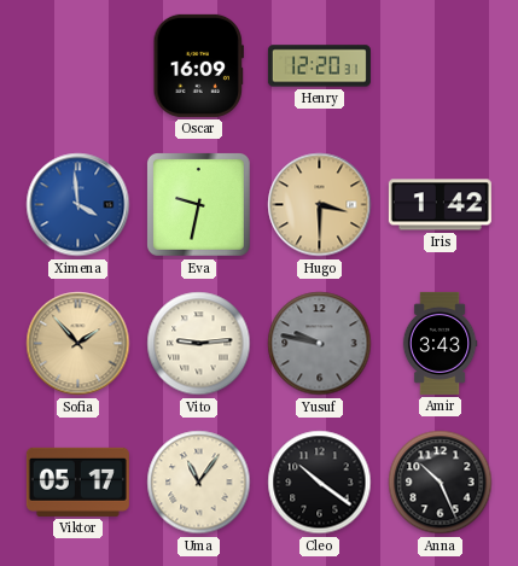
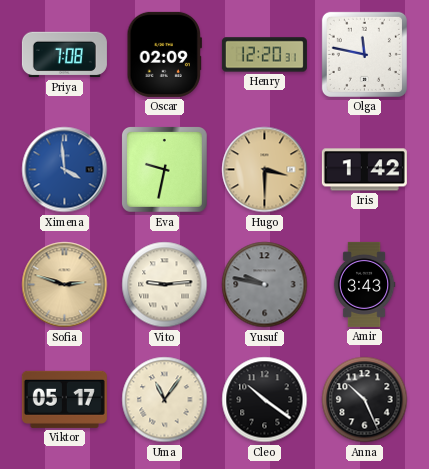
Priya: none -> 7:08 (64, 55)
Oscar: 16:09 -> 02:09 (164, 54)
Olga: none -> 11:47 (364, 54)
Sofia: 1:53 -> 2:48 (65, 285)
